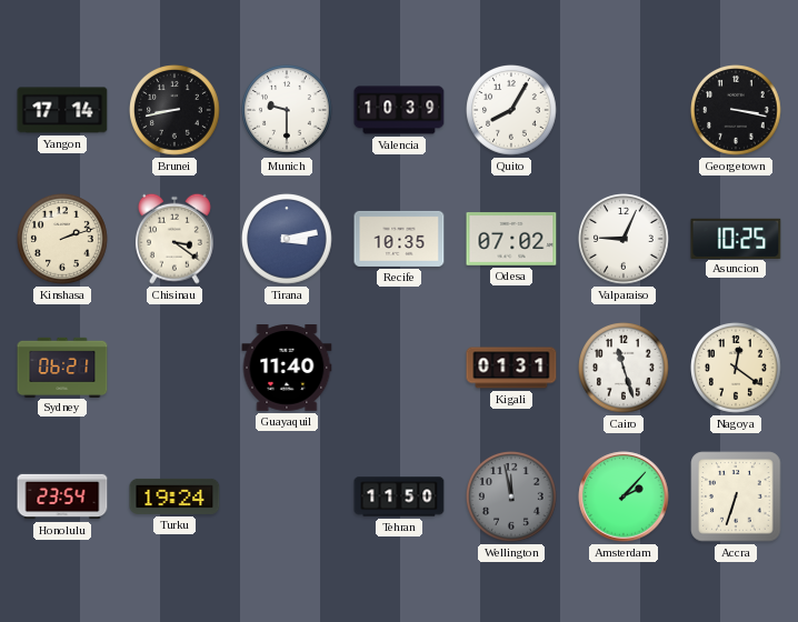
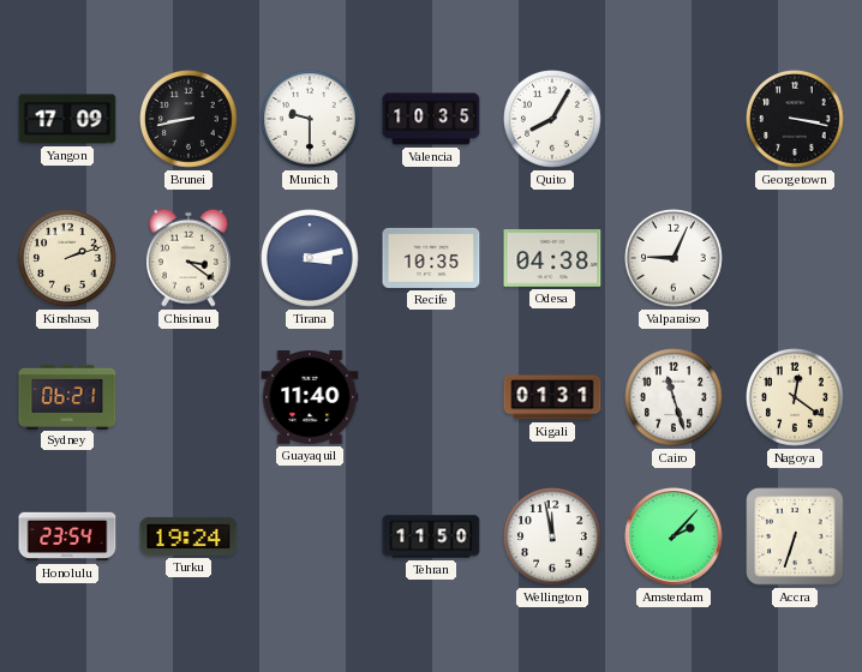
Yangon: 17:14 -> 17:09 (67, 119)
Valencia: 10:39 -> 10:35 (431, 119)
Odesa: 07:02 -> 04:38 (552, 259)
Asuncion: 10:25 -> none (736, 238)
Wellington dial: grey -> white (553, 538)
